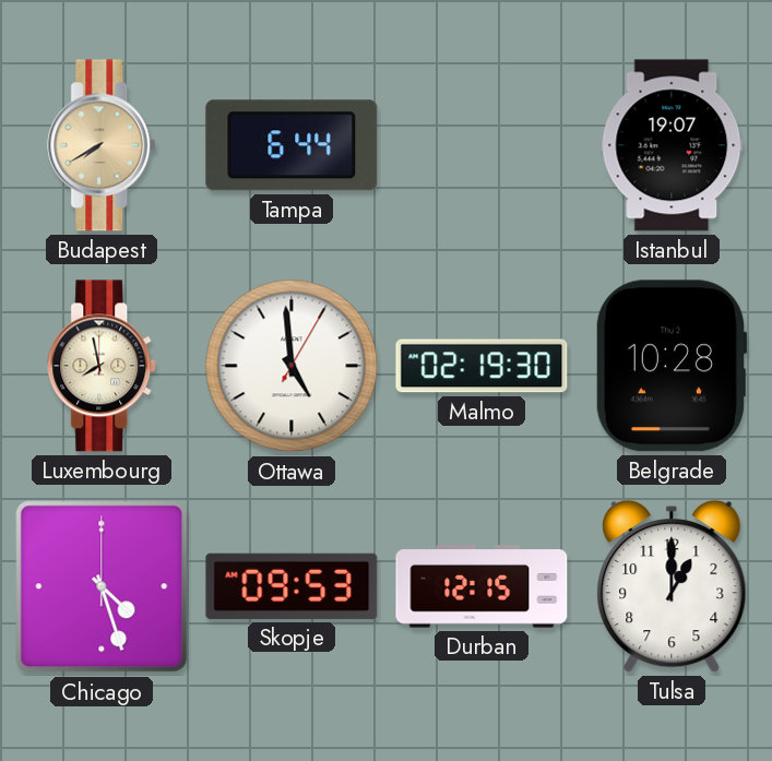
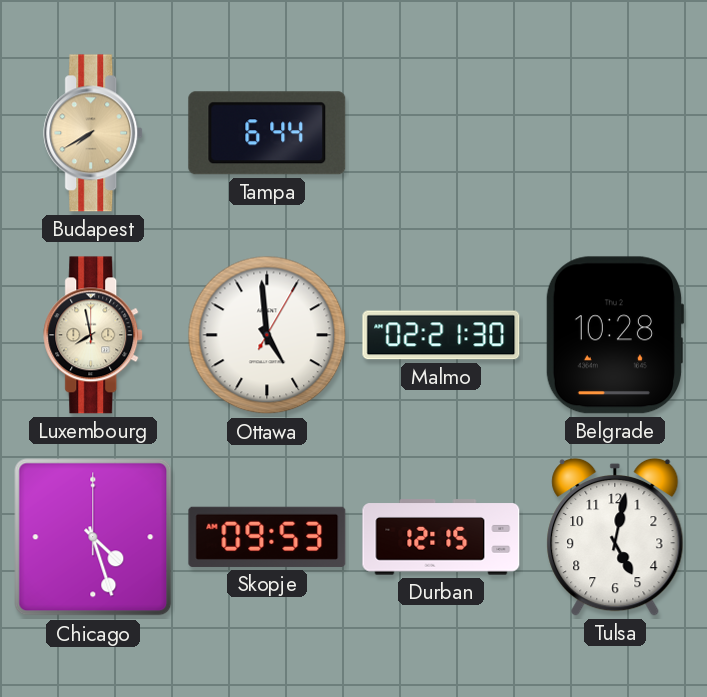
Istanbul: 19:07 -> none (672, 145)
Malmo: 02:19 -> 02:21 (441, 335)
Tulsa: 1:00 -> 5:02 (615, 537)
